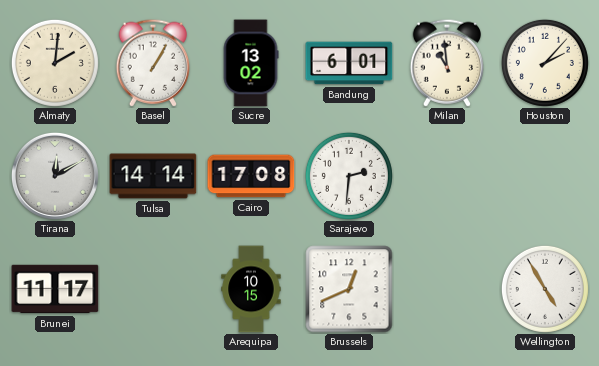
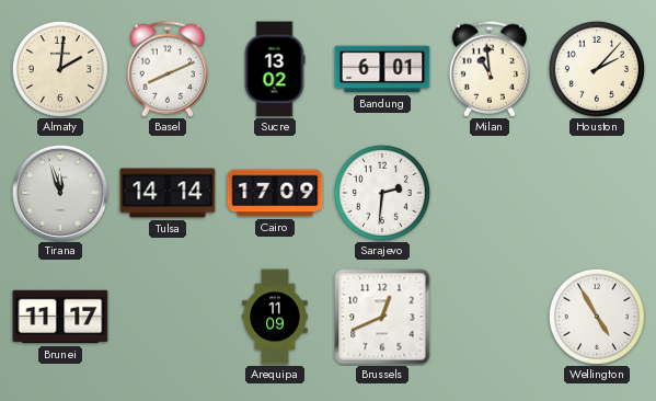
Basel: 1:05 -> 8:11 (166, 69)
Tirana: 12:10 -> 11:57 (60, 193)
Cairo: 17:08 -> 17:09 (275, 193)
Arequipa: 10:15 -> 11:09 (275, 317)
